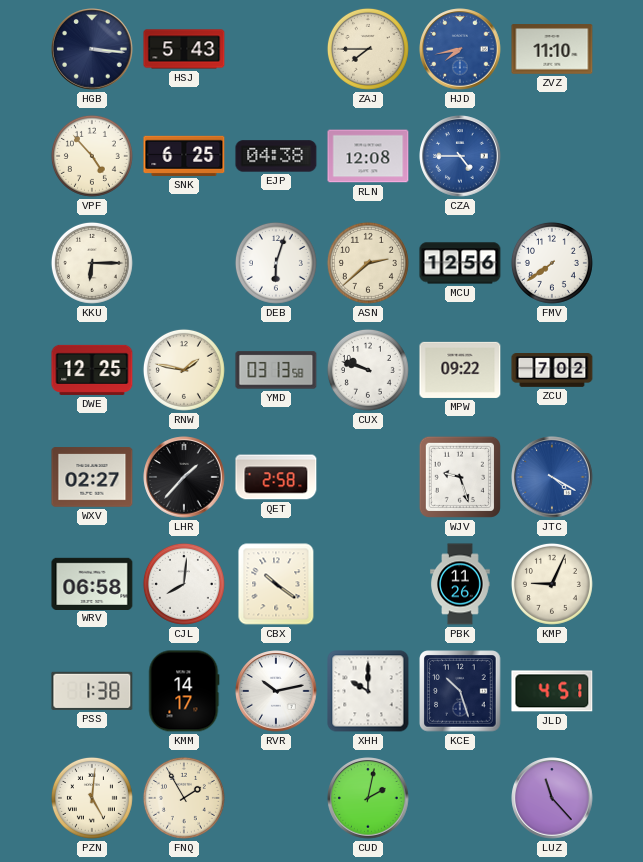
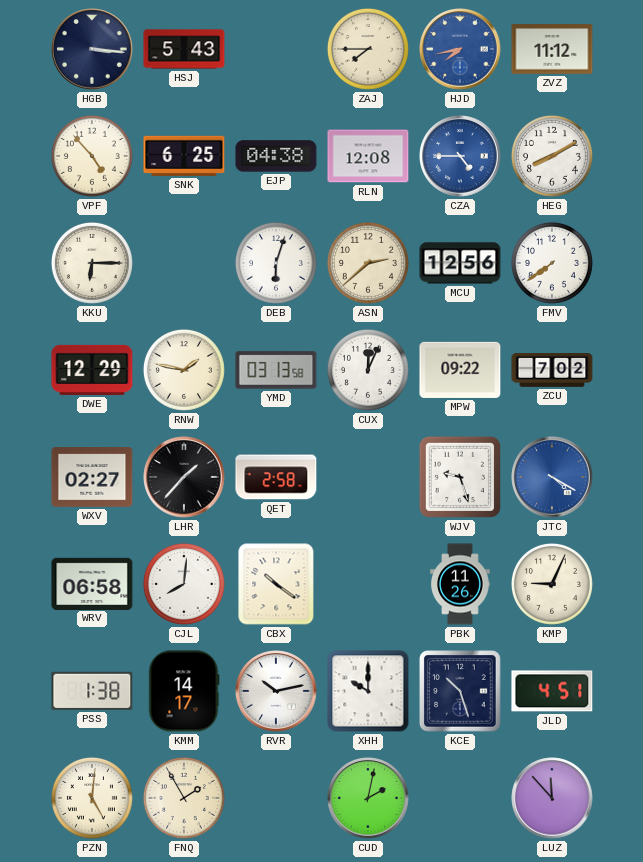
ZVZ: 11:10 -> 11:12 (552, 49)
HEG: none -> 8:10 (552, 156)
DWE: 12:25 -> 12:29 (92, 370)
CUX: 9:48 -> 12:04 (368, 370)
LUZ: 11:23 -> 11:53 (552, 798)
